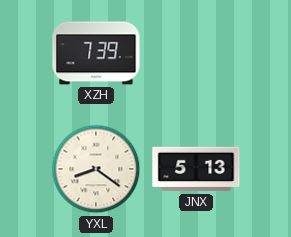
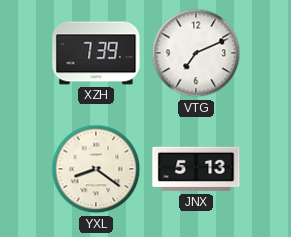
VTG: none -> 7:11 (196, 53)
